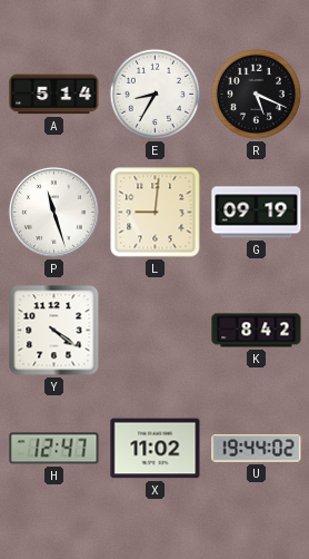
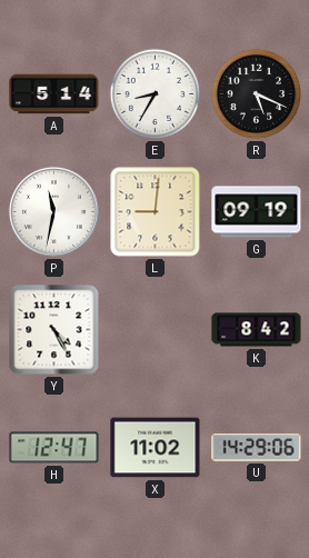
P: 11:27 -> 11:32 (53, 211)
Y: 4:21 -> 4:25 (54, 330)
U: 19:44 -> 14:29 (257, 448)
